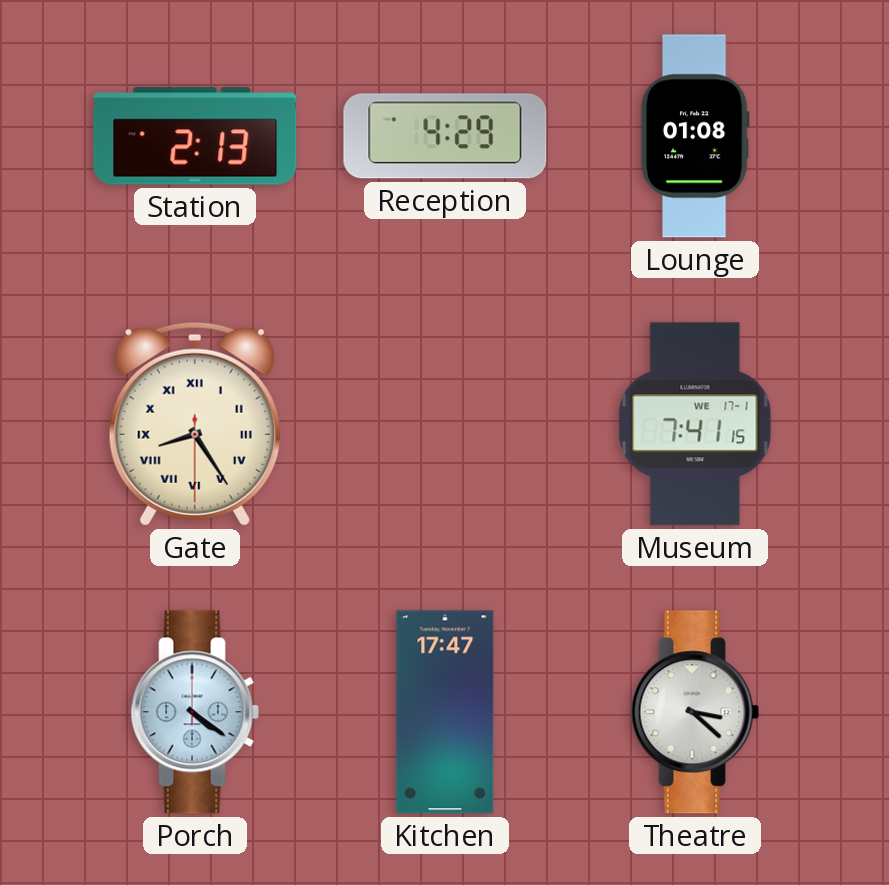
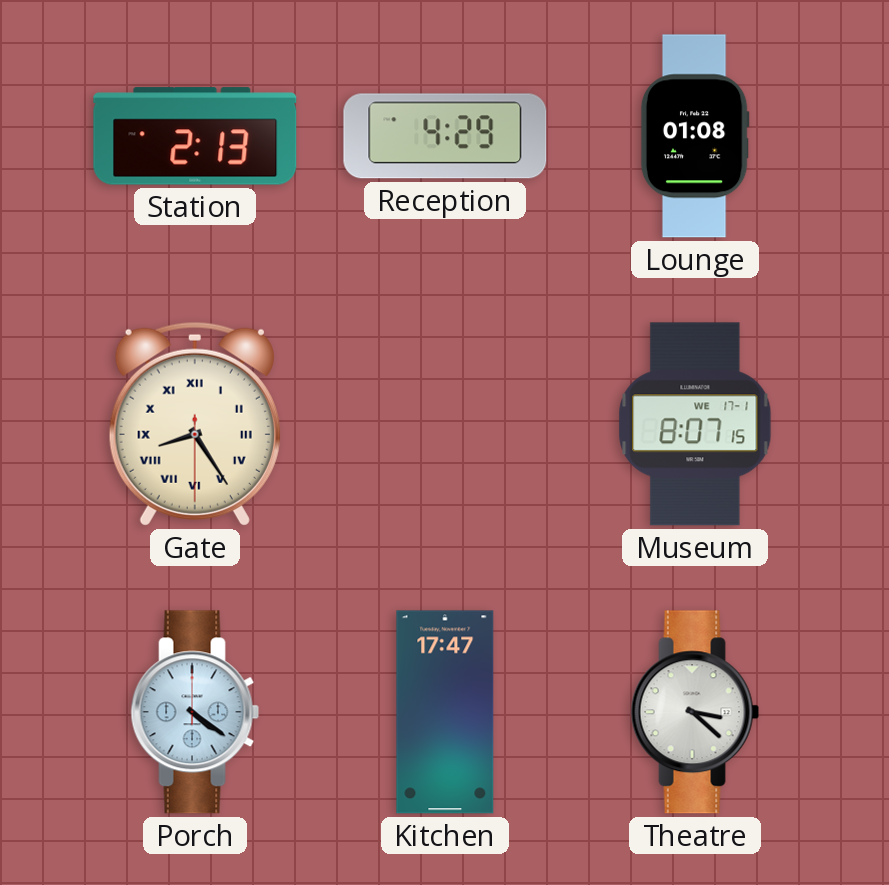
Museum: 7:41 -> 8:07 (695, 424)
